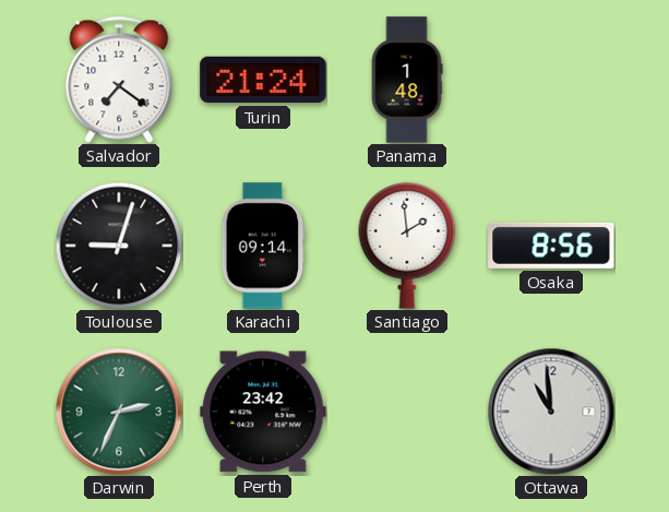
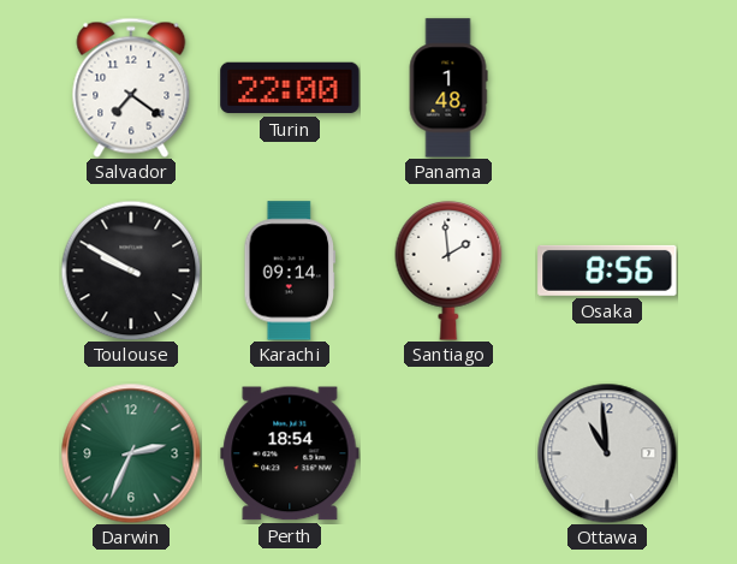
Turin: 21:24 -> 22:00 (290, 88)
Toulouse: 9:03 -> 9:50 (131, 271)
Perth: 23:42 -> 18:54 (290, 453)
